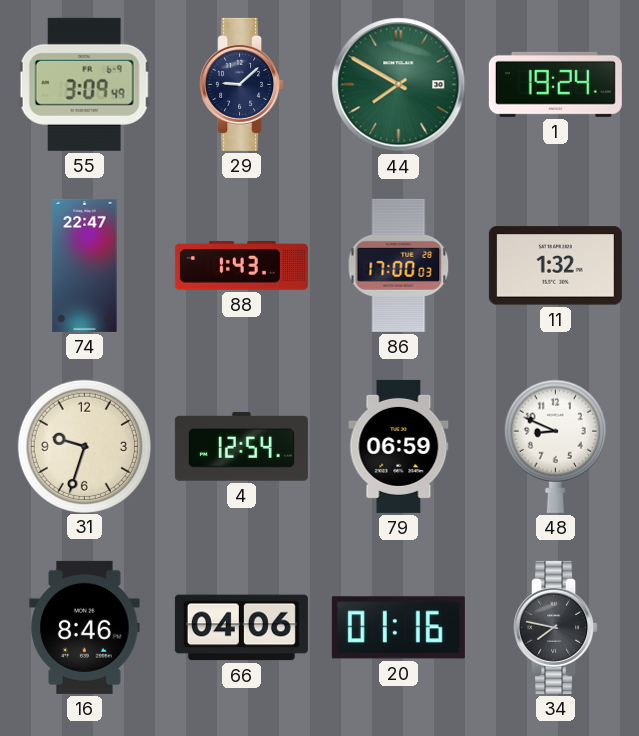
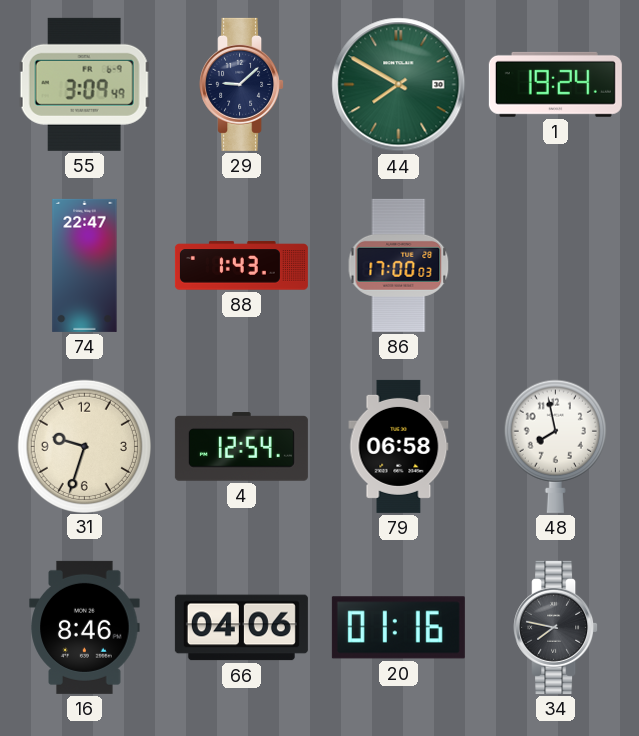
11: 1:32 -> none (555, 266)
79: 06:59 -> 06:58 (399, 446)
48: 8:49 -> 7:58 (555, 446)
